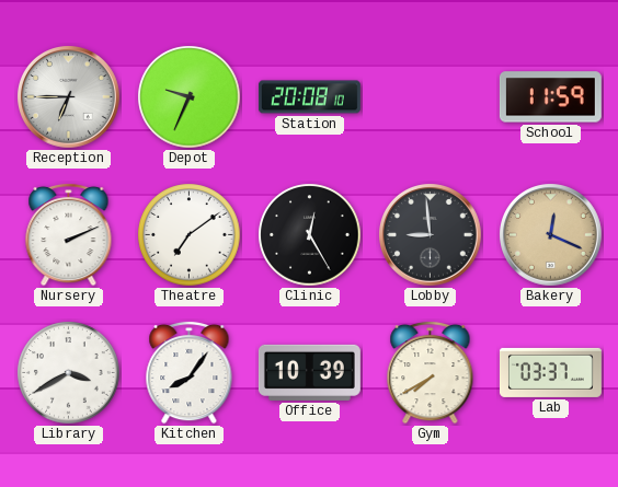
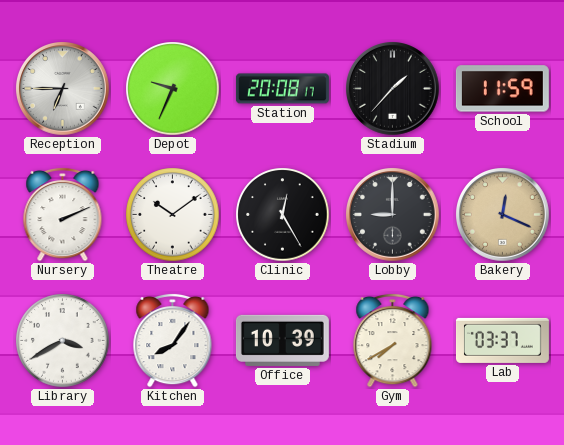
Station: 20:08:10 -> 20:08:17 (282, 89)
Stadium: none -> 1:37 (393, 89)
Theatre: 7:09 -> 10:09 (173, 215)
Lobby: 8:59 -> 9:00 (393, 215)
